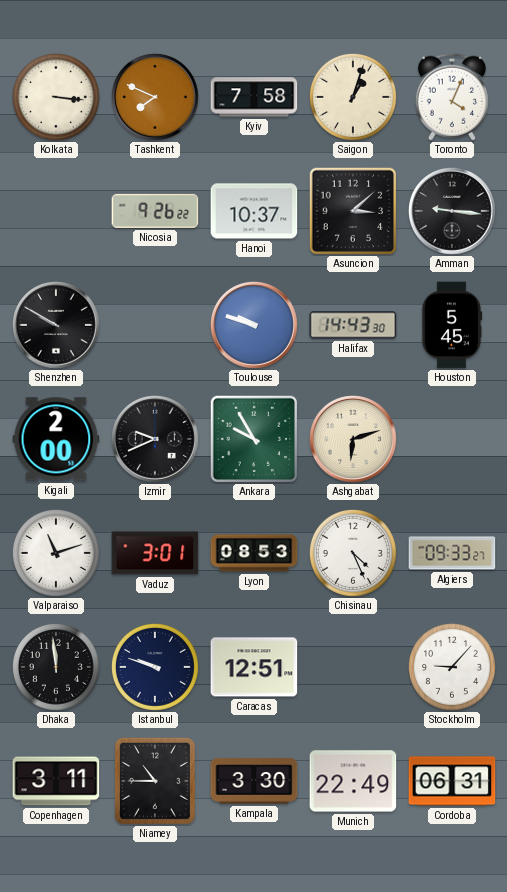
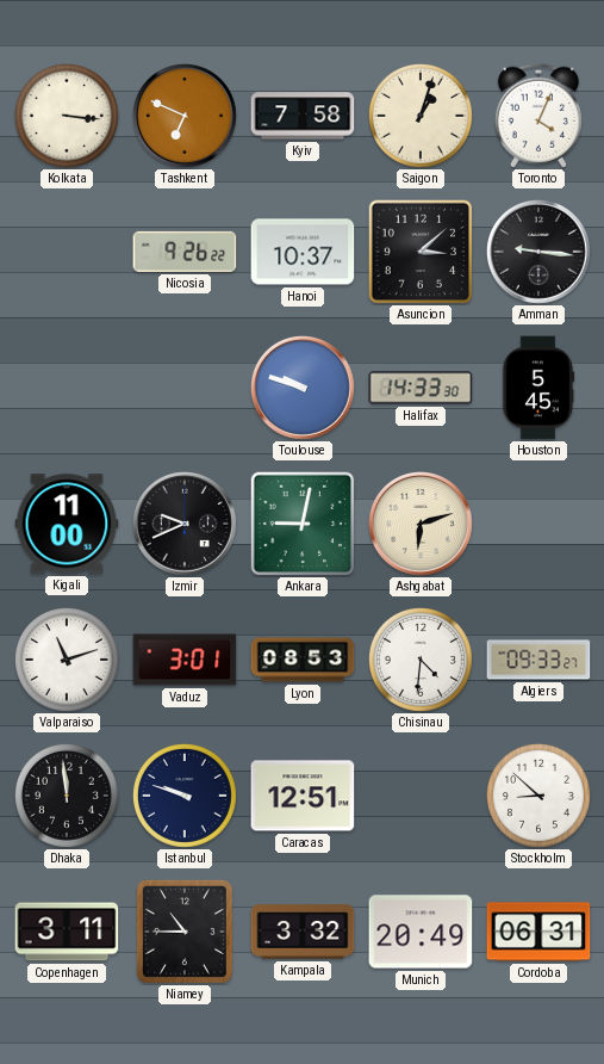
Tashkent: 7:49 -> 6:49 (185, 116)
Shenzhen: 9:50 -> none (56, 325)
Halifax: 14:43 -> 14:33 (421, 388)
Kigali: 2:00 -> 11:00 (67, 524)
Ankara: 9:55 -> 9:02 (303, 524)
Chisinau: 4:26 -> 4:31 (421, 660)
Stockholm: 9:07 -> 8:52 (538, 796)
Kampala: 3:30 -> 3:32 (303, 932)
Munich: 22:49 -> 20:49 (421, 932)
